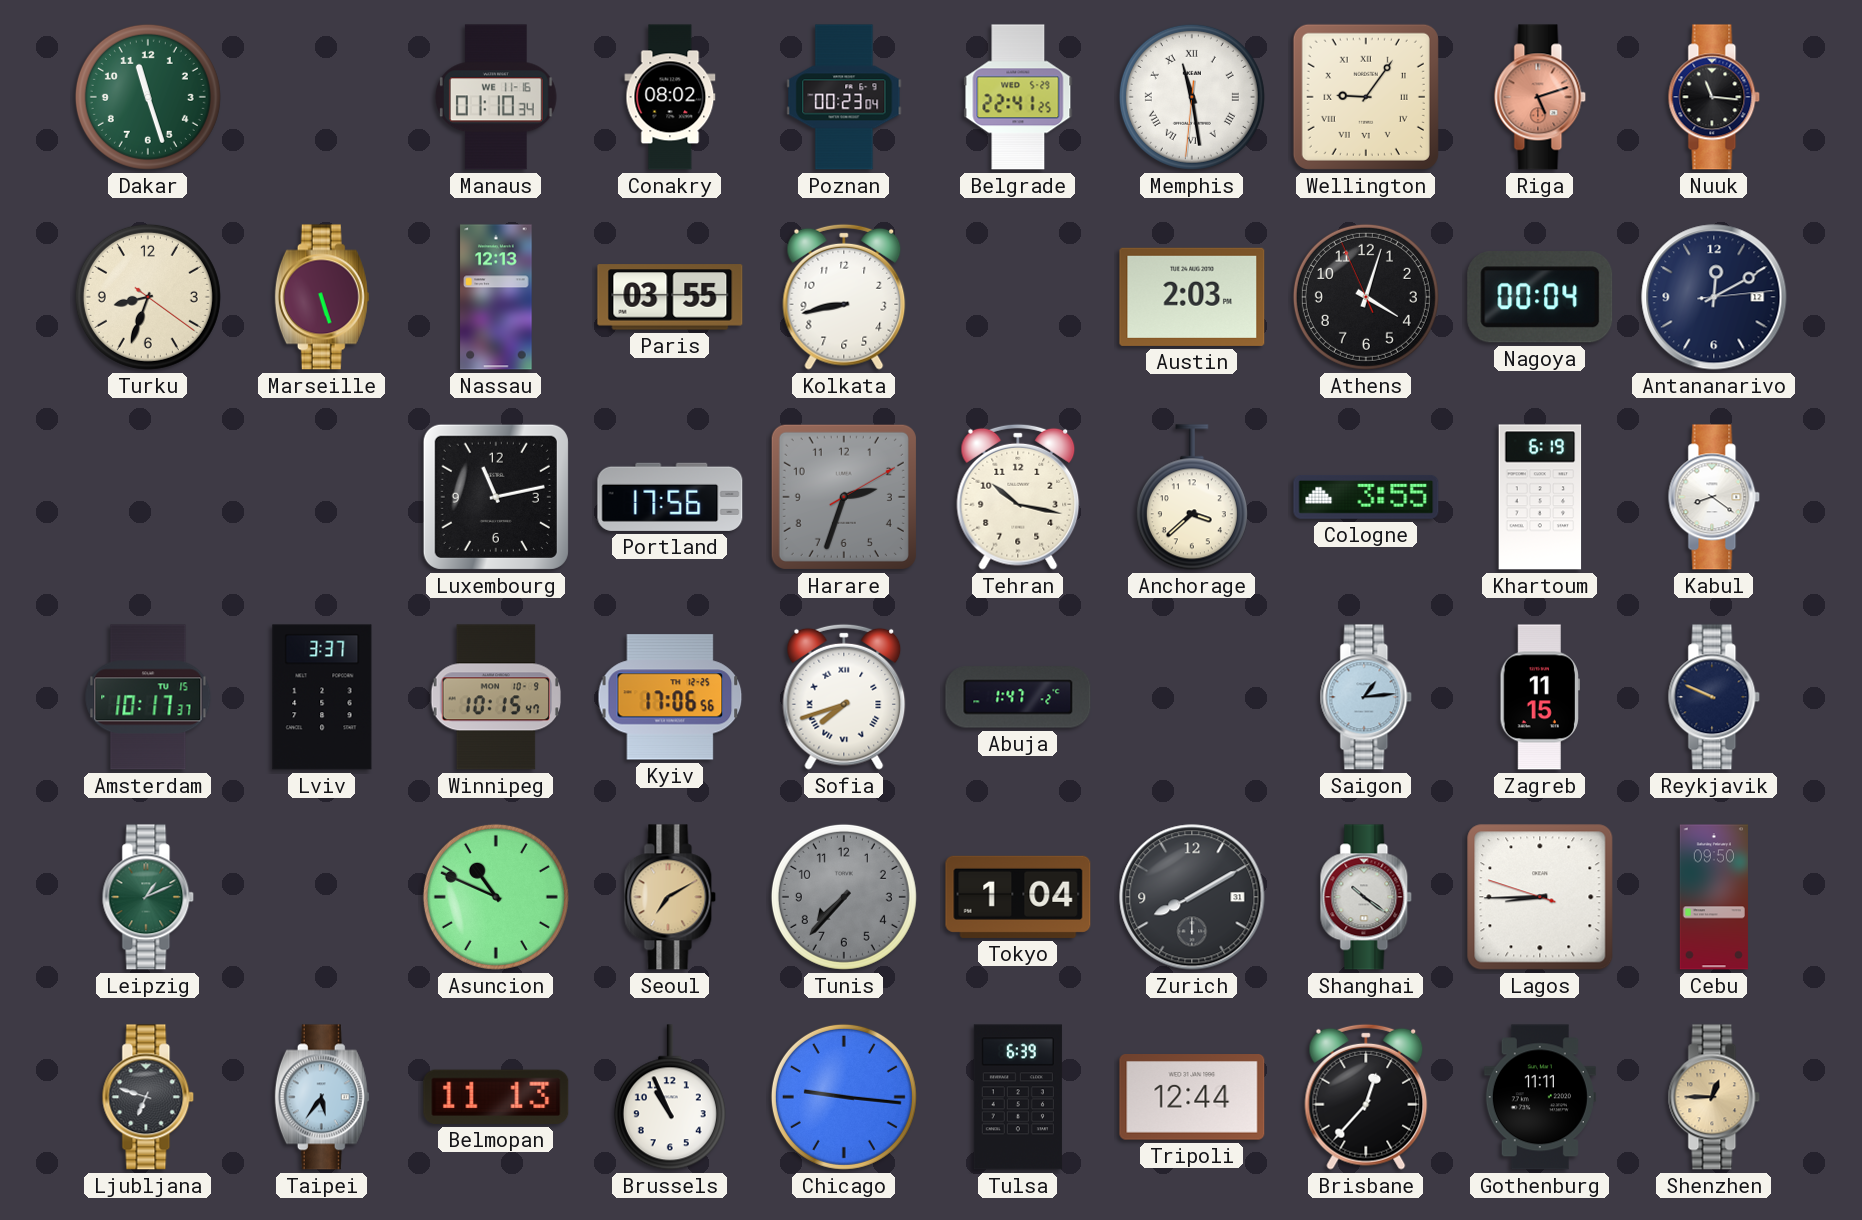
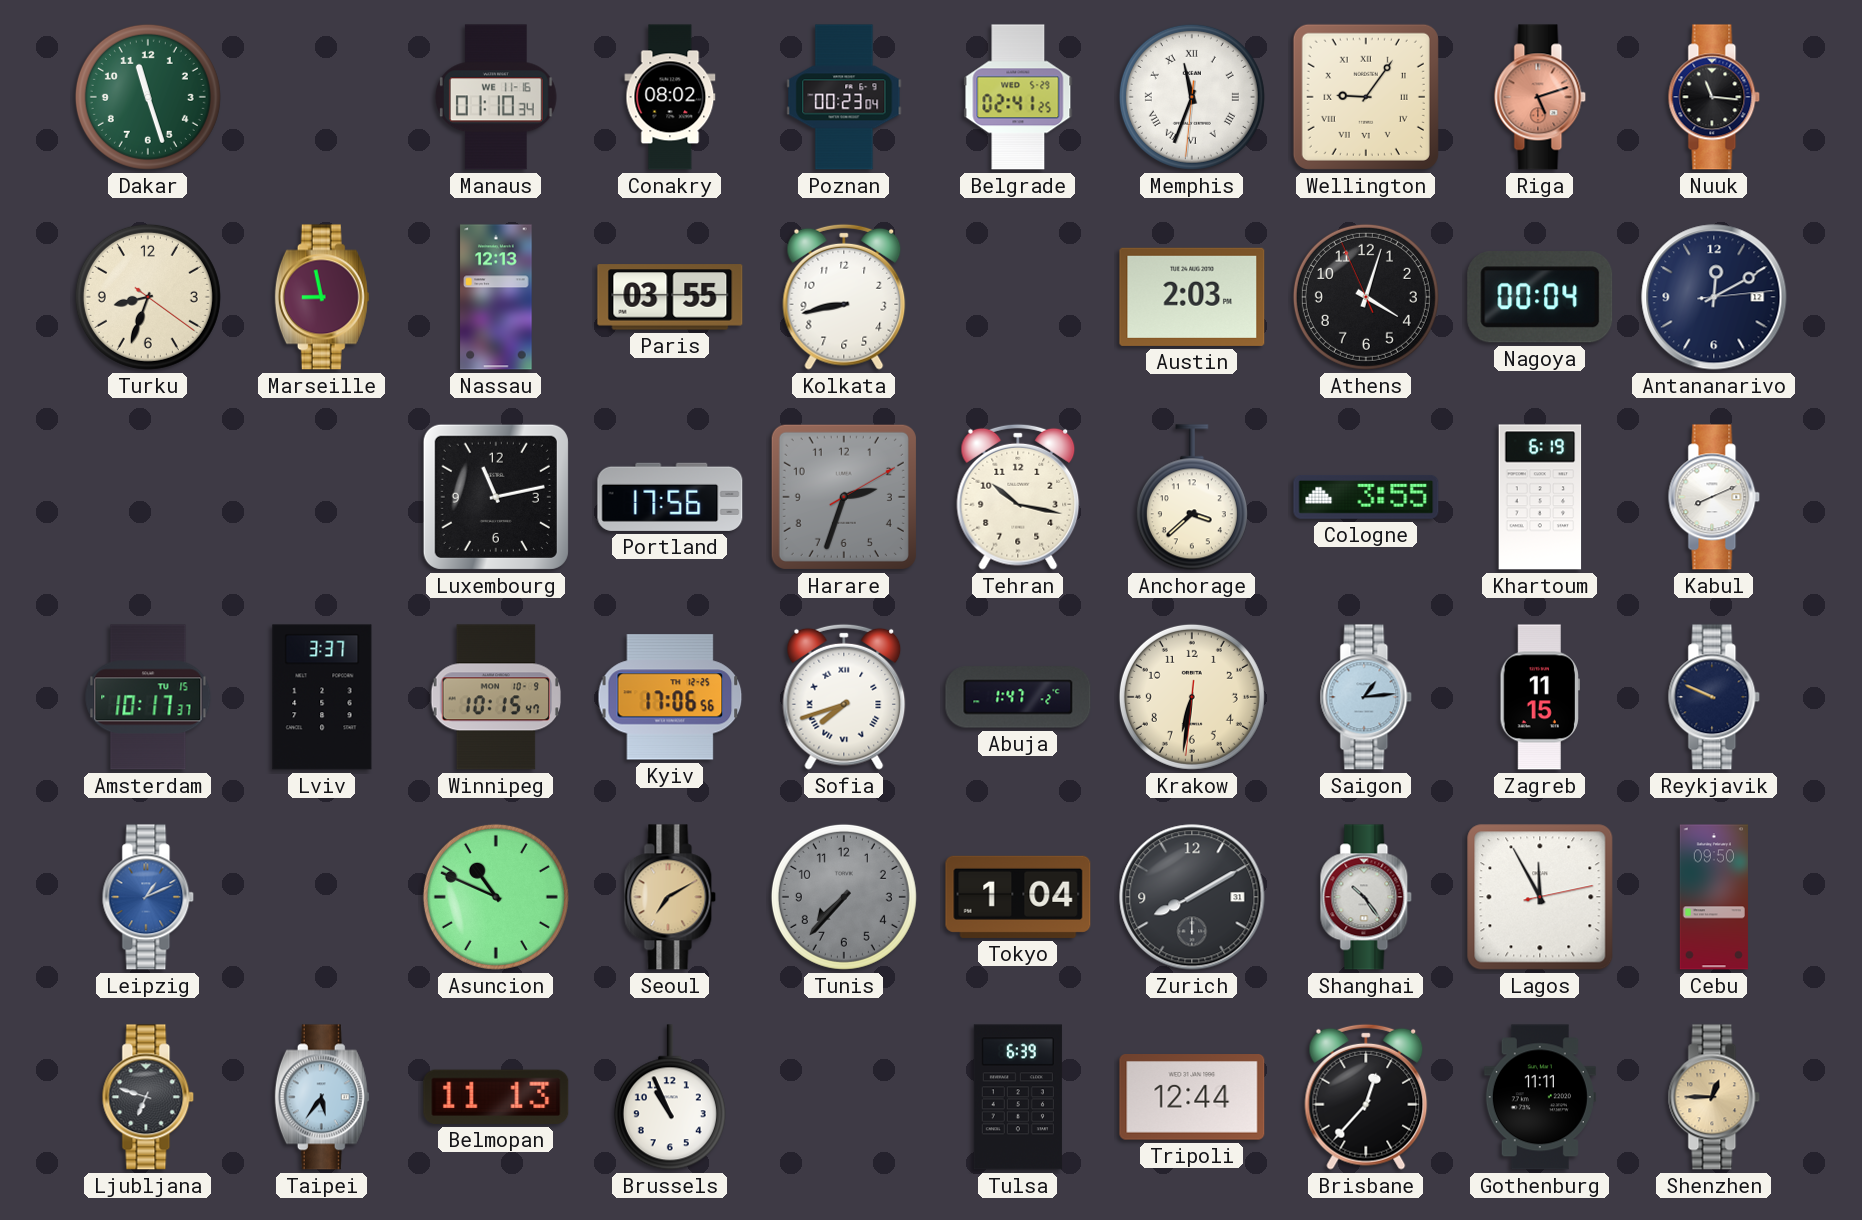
Belgrade: 22:41 -> 02:41 (1018, 97)
Memphis: 11:28 -> 11:33 (1192, 97)
Marseille: 5:27 -> 8:58 (322, 297)
Kabul: 8:21 -> 8:11 (1714, 497)
Krakow: none -> 6:31 (1192, 697)
Leipzig dial: green -> blue (148, 897)
Shanghai: 10:21 -> 10:24 (1366, 897)
Lagos: 8:44 -> 11:55 (1540, 897)
Chicago: 9:16 -> none (844, 1097)
